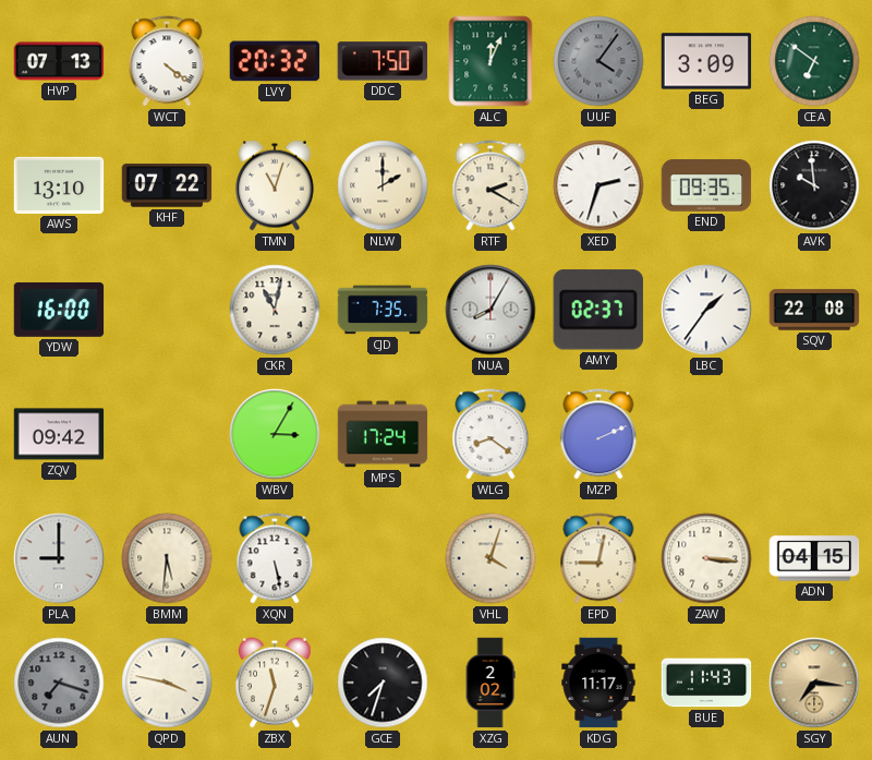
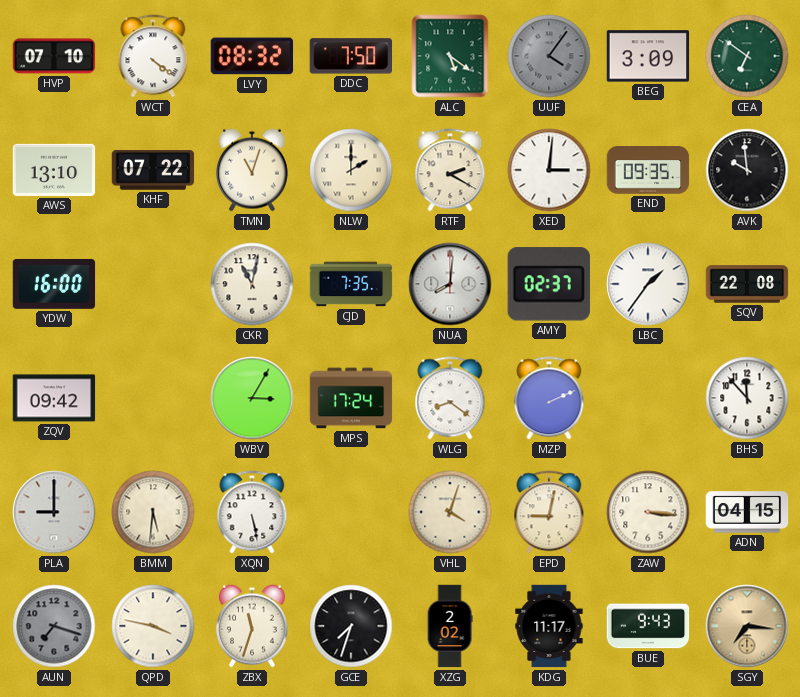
HVP: 07:13 -> 07:10 (54, 56)
LVY: 20:32 -> 08:32 (252, 56)
ALC: 12:04 -> 5:21 (450, 56)
XED: 2:33 -> 3:01 (549, 170)
NUA: 8:05 -> 8:01 (450, 284)
BHS: none -> 11:53 (747, 398)
BUE: 11:43 -> 9:43 (648, 626)
